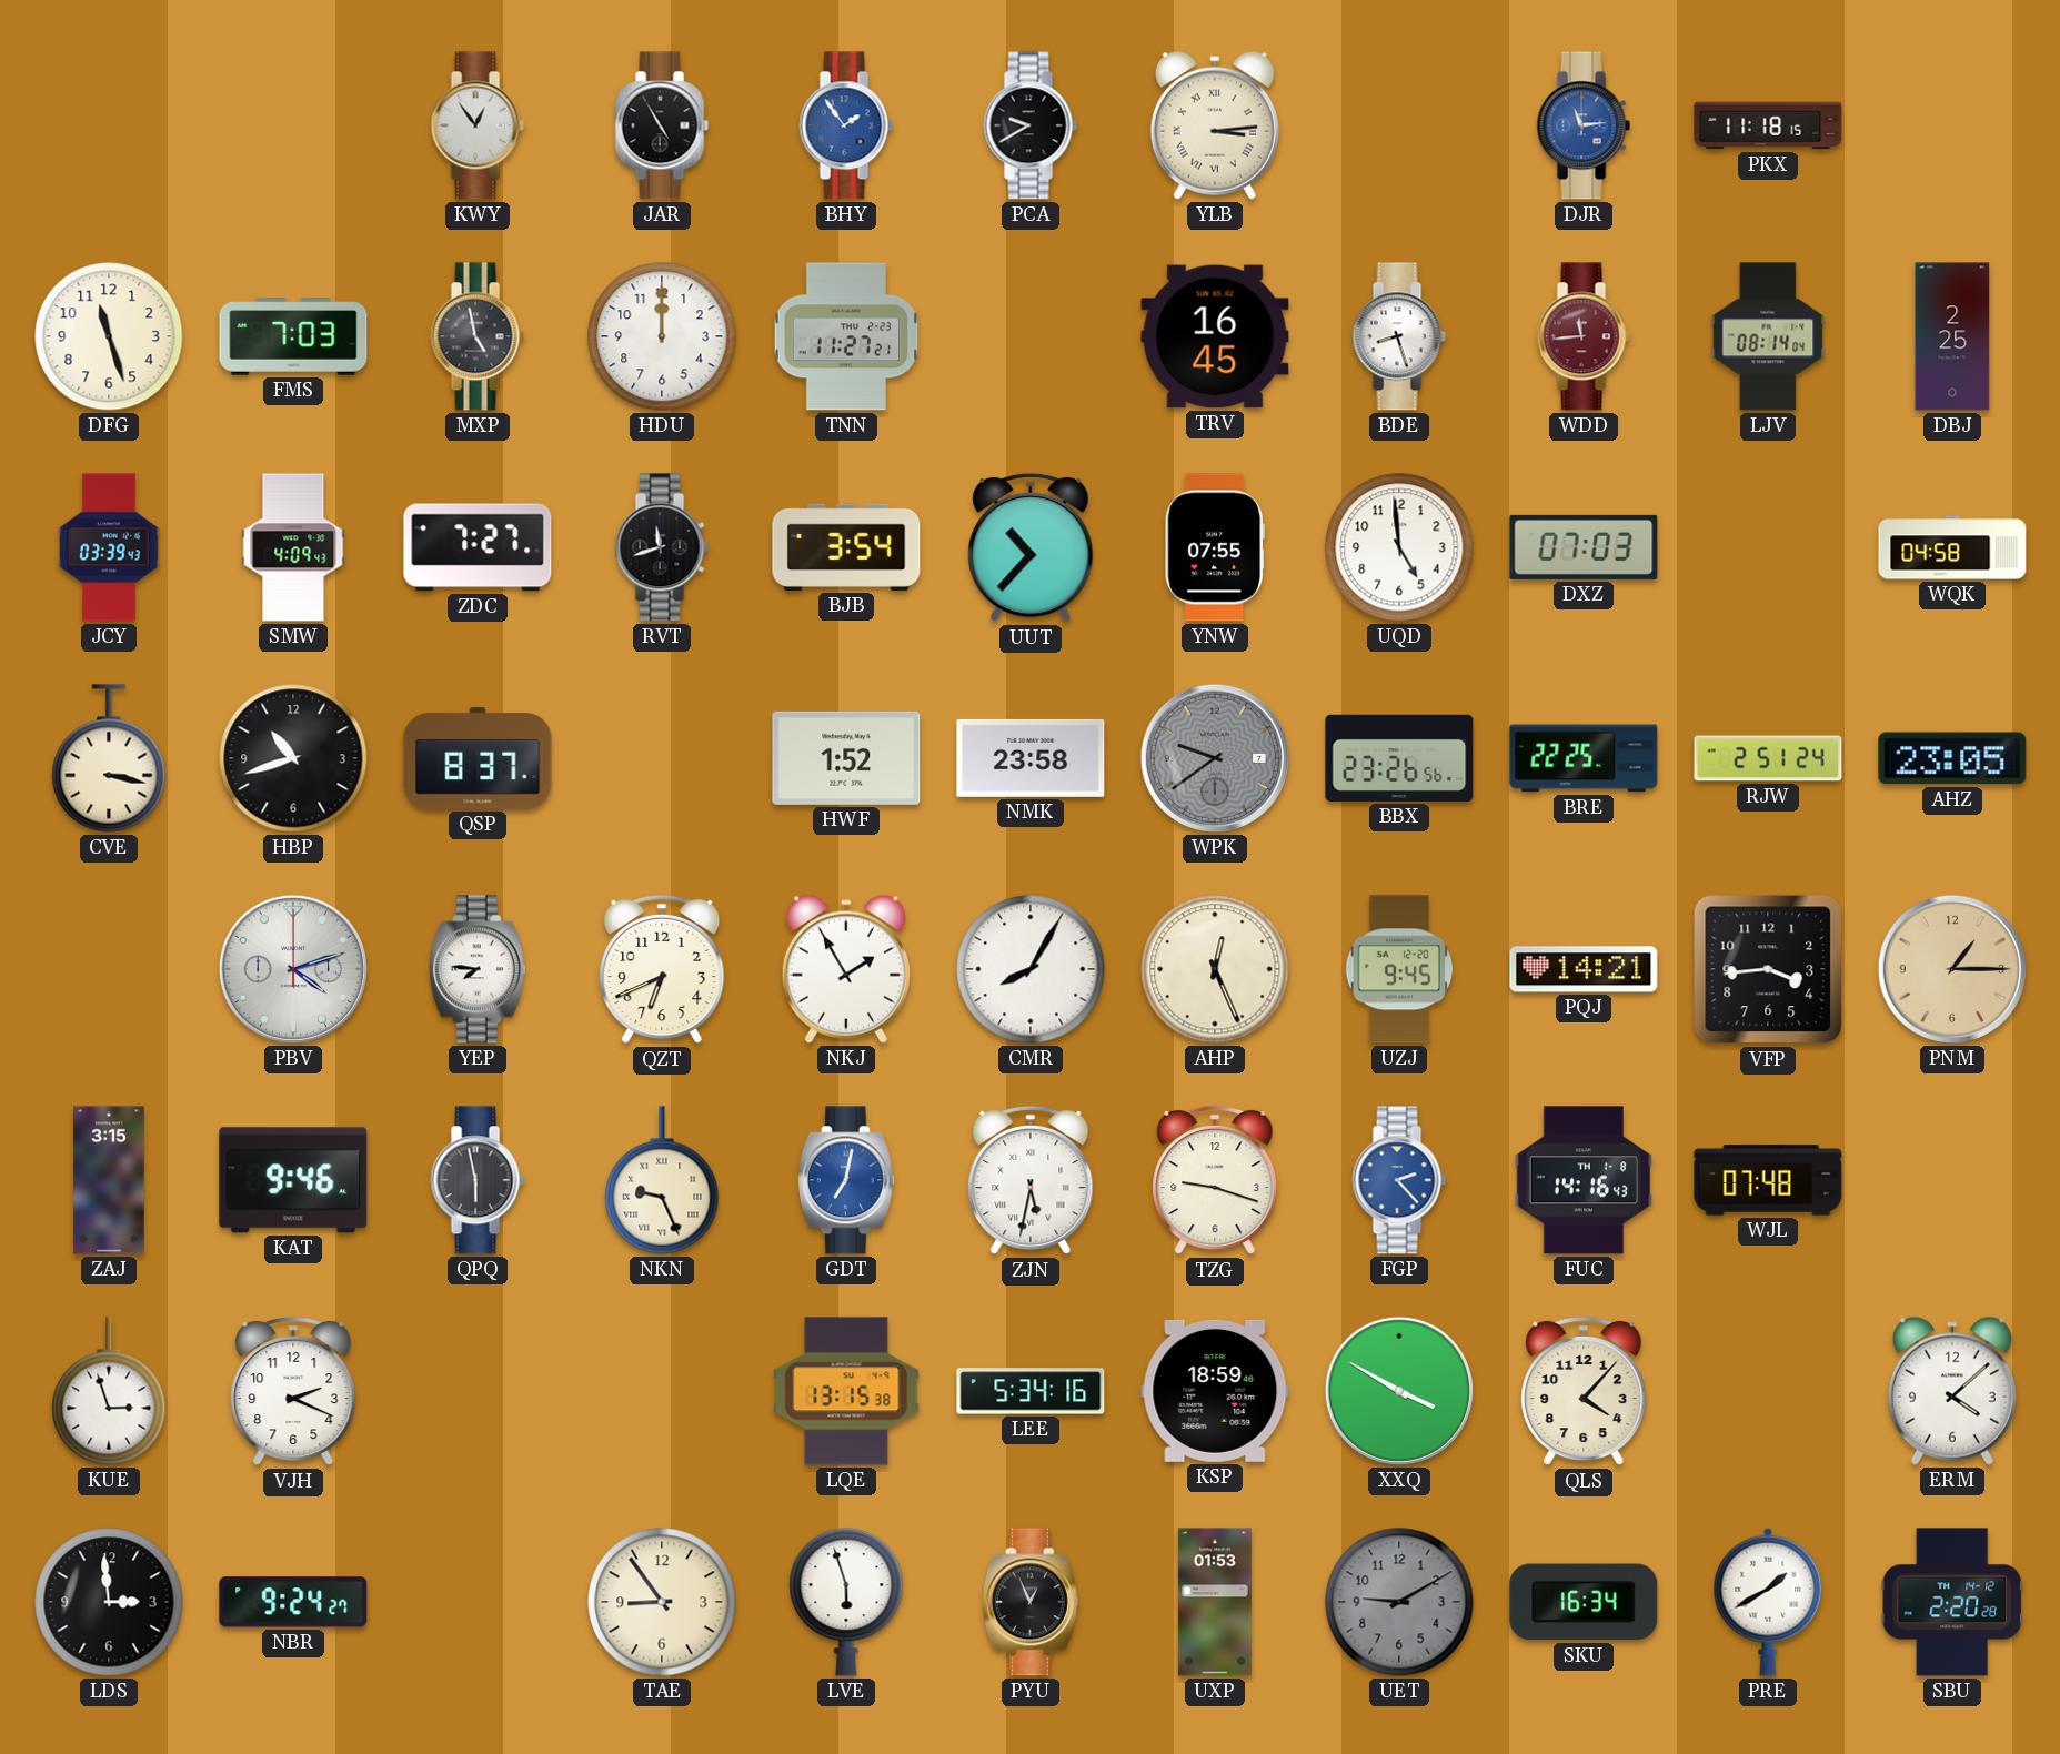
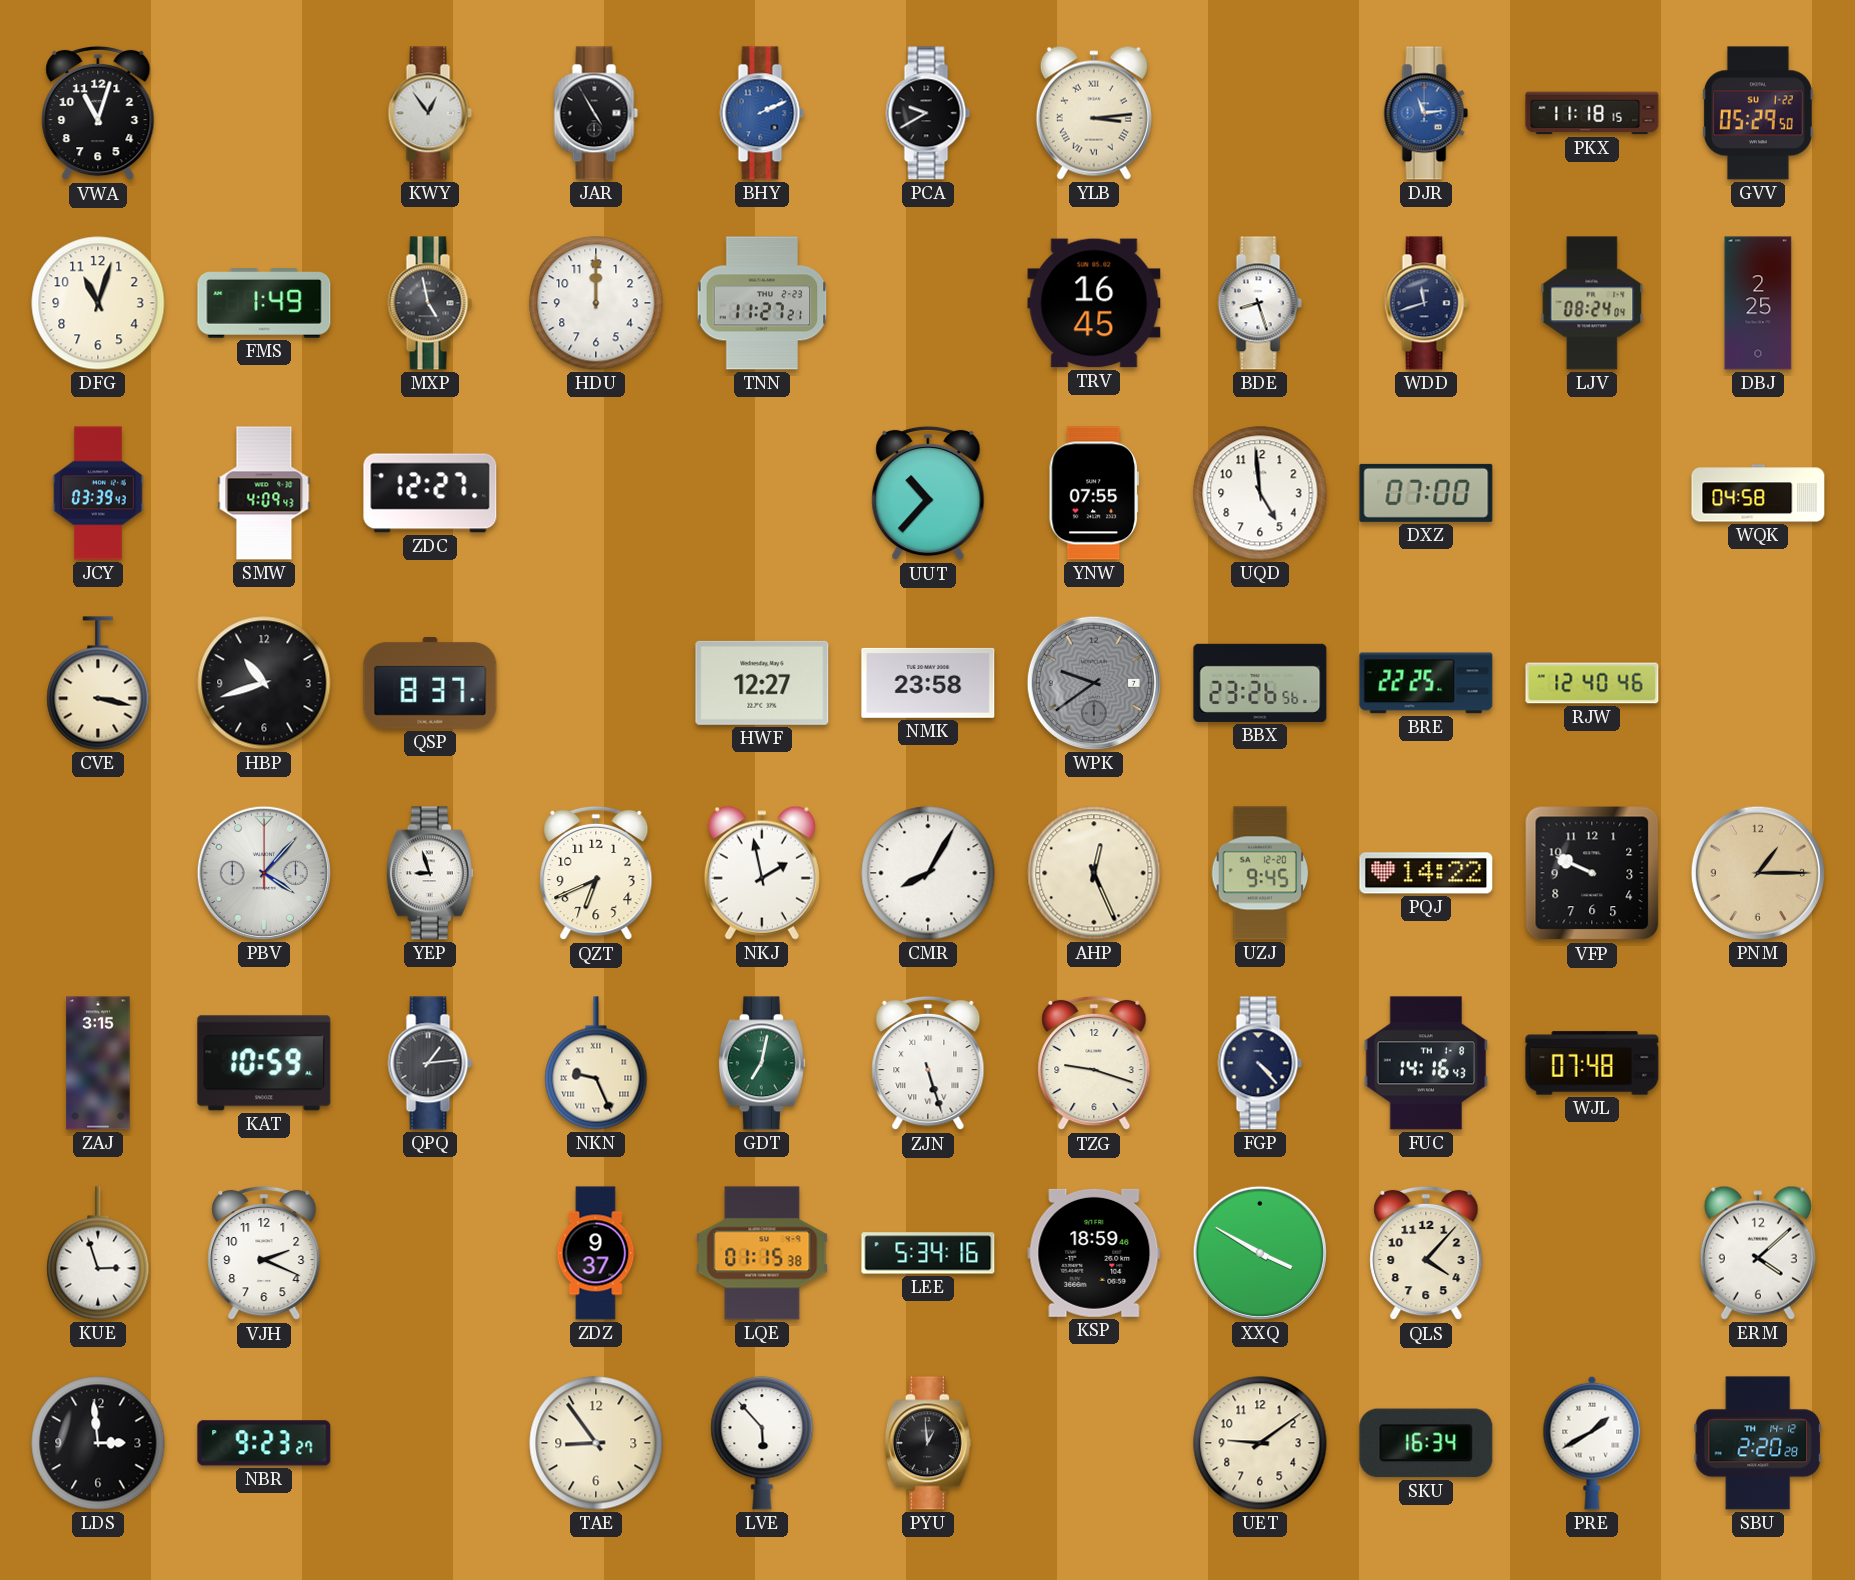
VWA: none -> 11:03 (98, 113)
BHY: 1:54 -> 2:11 (762, 113)
GVV: none -> 05:29 (1758, 113)
DFG: 11:27 -> 11:03 (98, 303)
FMS: 7:03 -> 1:49 (264, 304)
WDD: 11:44 -> 11:42 (1426, 303)
WDD dial: burgundy -> navy (1426, 303)
LJV: 08:14 -> 08:24 (1592, 303)
ZDC: 7:27 -> 12:27 (430, 493)
RVT: 11:42 -> none (662, 547)
BJB: 3:54 -> none (846, 547)
DXZ: 07:03 -> 07:00 (1426, 493)
HWF: 1:52 -> 12:27 (762, 683)
RJW: 2:51 -> 12:40 (1592, 683)
AHZ: 23:05 -> none (1952, 758)
PBV: 4:12 -> 4:07 (264, 873)
YEP: 7:46 -> 8:57 (430, 873)
NKJ: 1:55 -> 1:58 (762, 873)
PQJ: 14:21 -> 14:22 (1426, 873)
VFP: 3:44 -> 9:49 (1592, 873)
KAT: 9:46 -> 10:59 (264, 1063)
QPQ: 5:58 -> 1:14 (430, 1063)
GDT dial: blue -> green (762, 1063)
ZJN: 5:32 -> 5:27 (928, 1063)
FGP: 2:23 -> 4:23 (1260, 1063)
FGP dial: blue -> navy (1260, 1063)
ZDZ: none -> 9:37 (596, 1253)
LQE: 13:15 -> 01:15 (762, 1253)
NBR: 9:24 -> 9:23 (264, 1443)
LVE: 5:57 -> 5:53 (762, 1443)
PYU: 12:56 -> 12:59 (928, 1443)
UXP: 01:53 -> none (1215, 1602)
UET: 9:10 -> 9:09 (1260, 1443)
UET dial: grey -> cream (1260, 1443)
